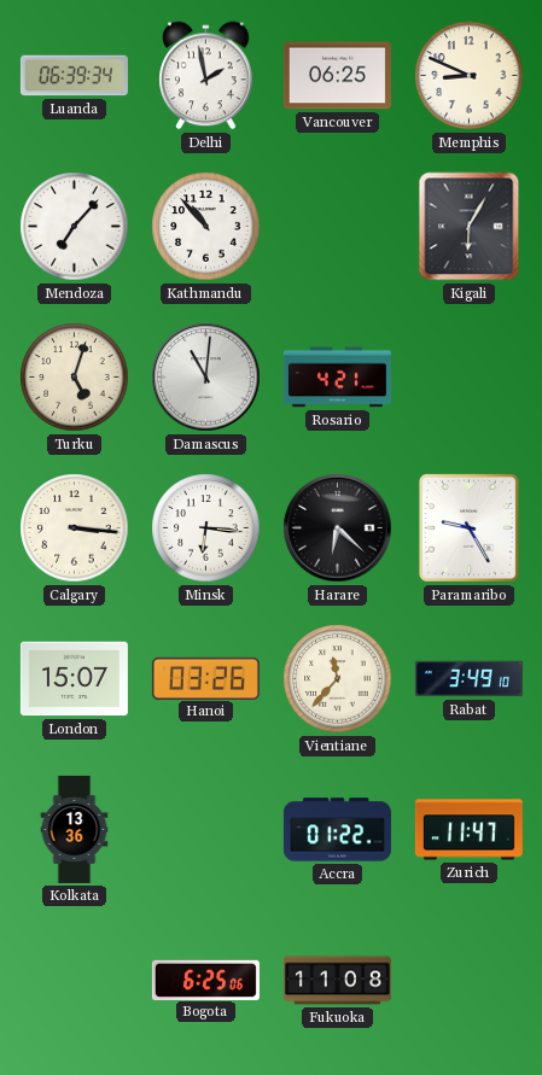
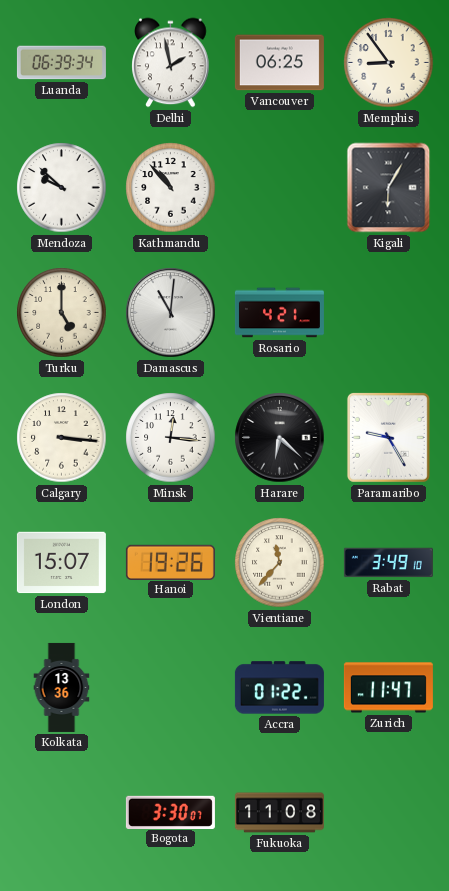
Memphis: 8:49 -> 8:54 (389, 63)
Mendoza: 7:07 -> 9:52 (62, 188)
Turku: 5:03 -> 5:00 (62, 313)
Minsk: 6:16 -> 12:16 (171, 438)
Hanoi: 03:26 -> 19:26 (170, 562)
Bogota: 6:25 -> 3:30 (170, 812)
